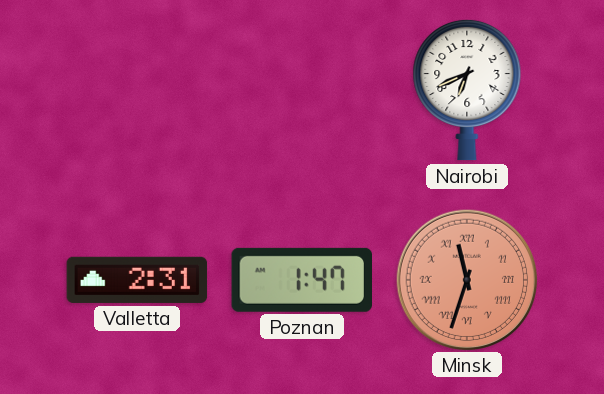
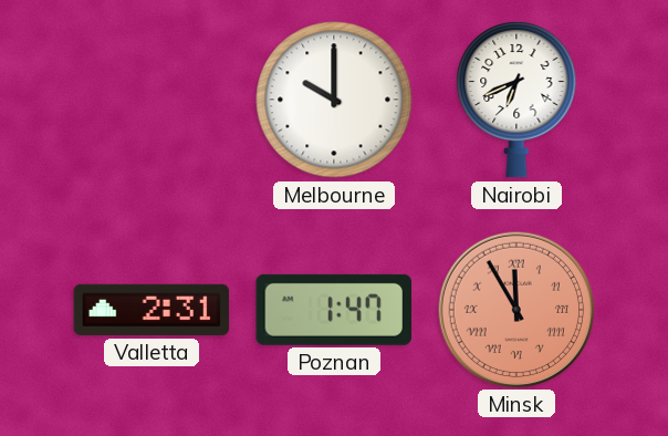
Melbourne: none -> 10:00 (334, 100)
Minsk: 11:33 -> 11:55 (515, 309)
